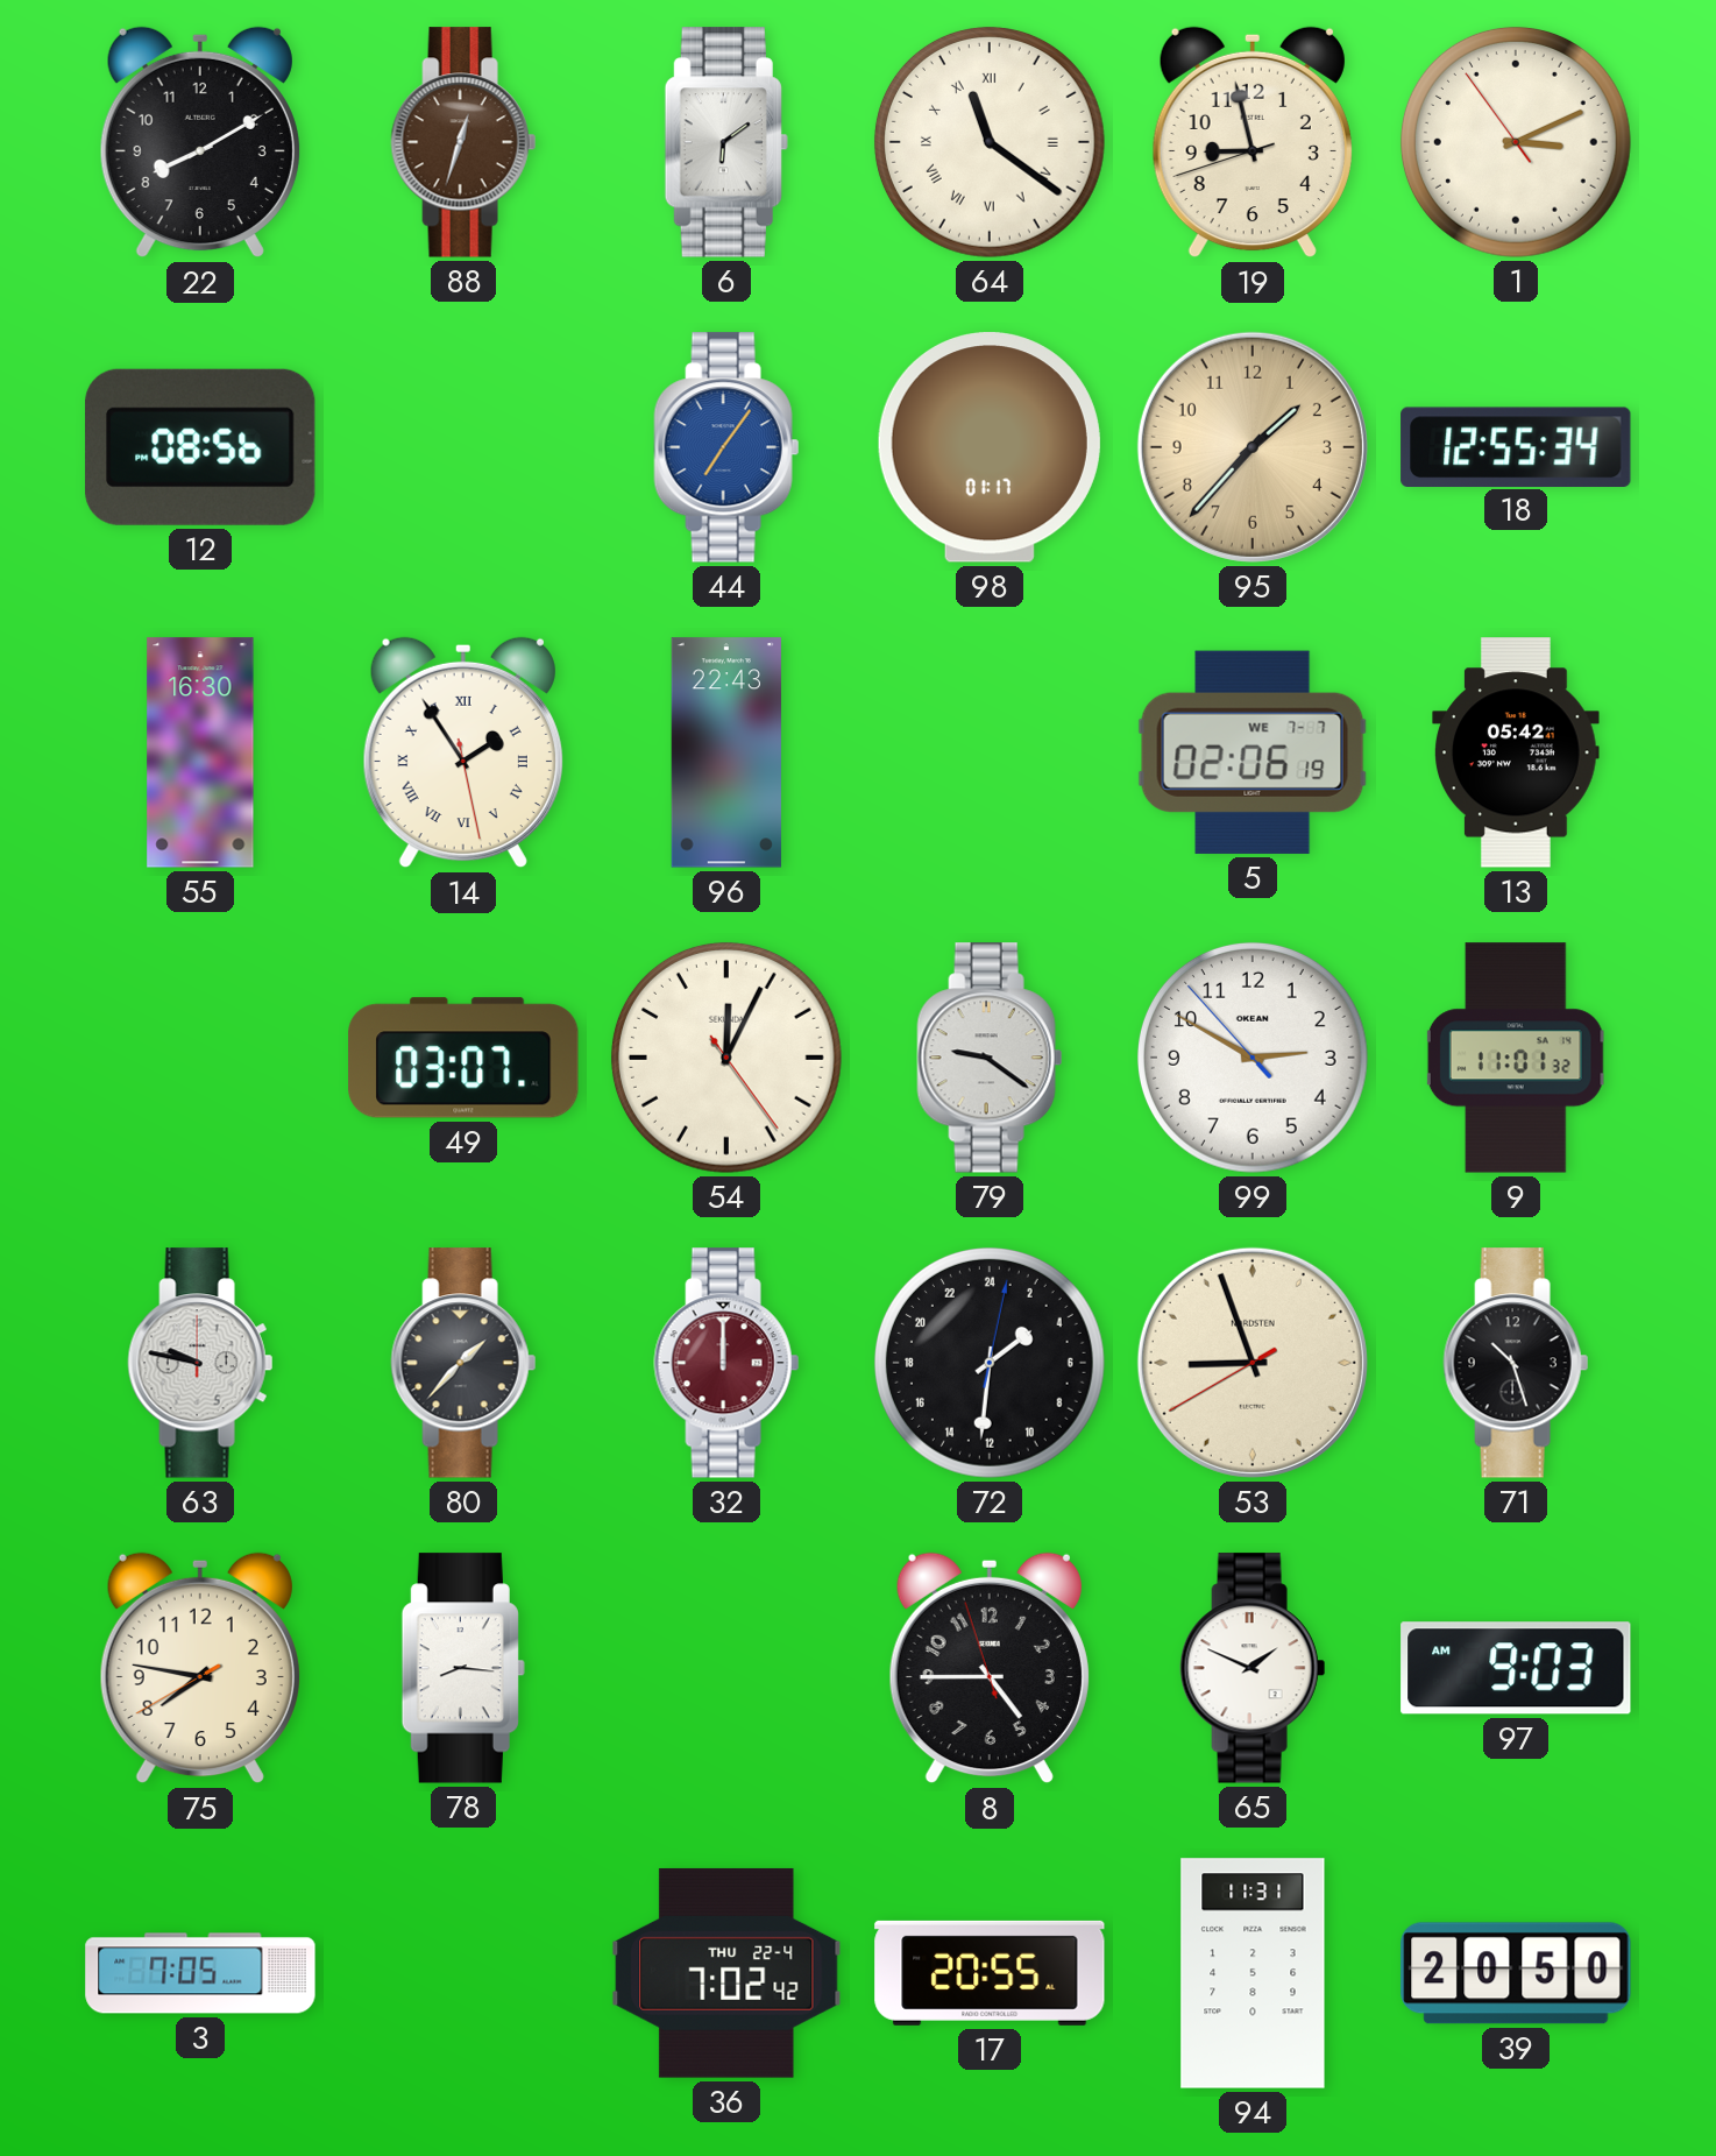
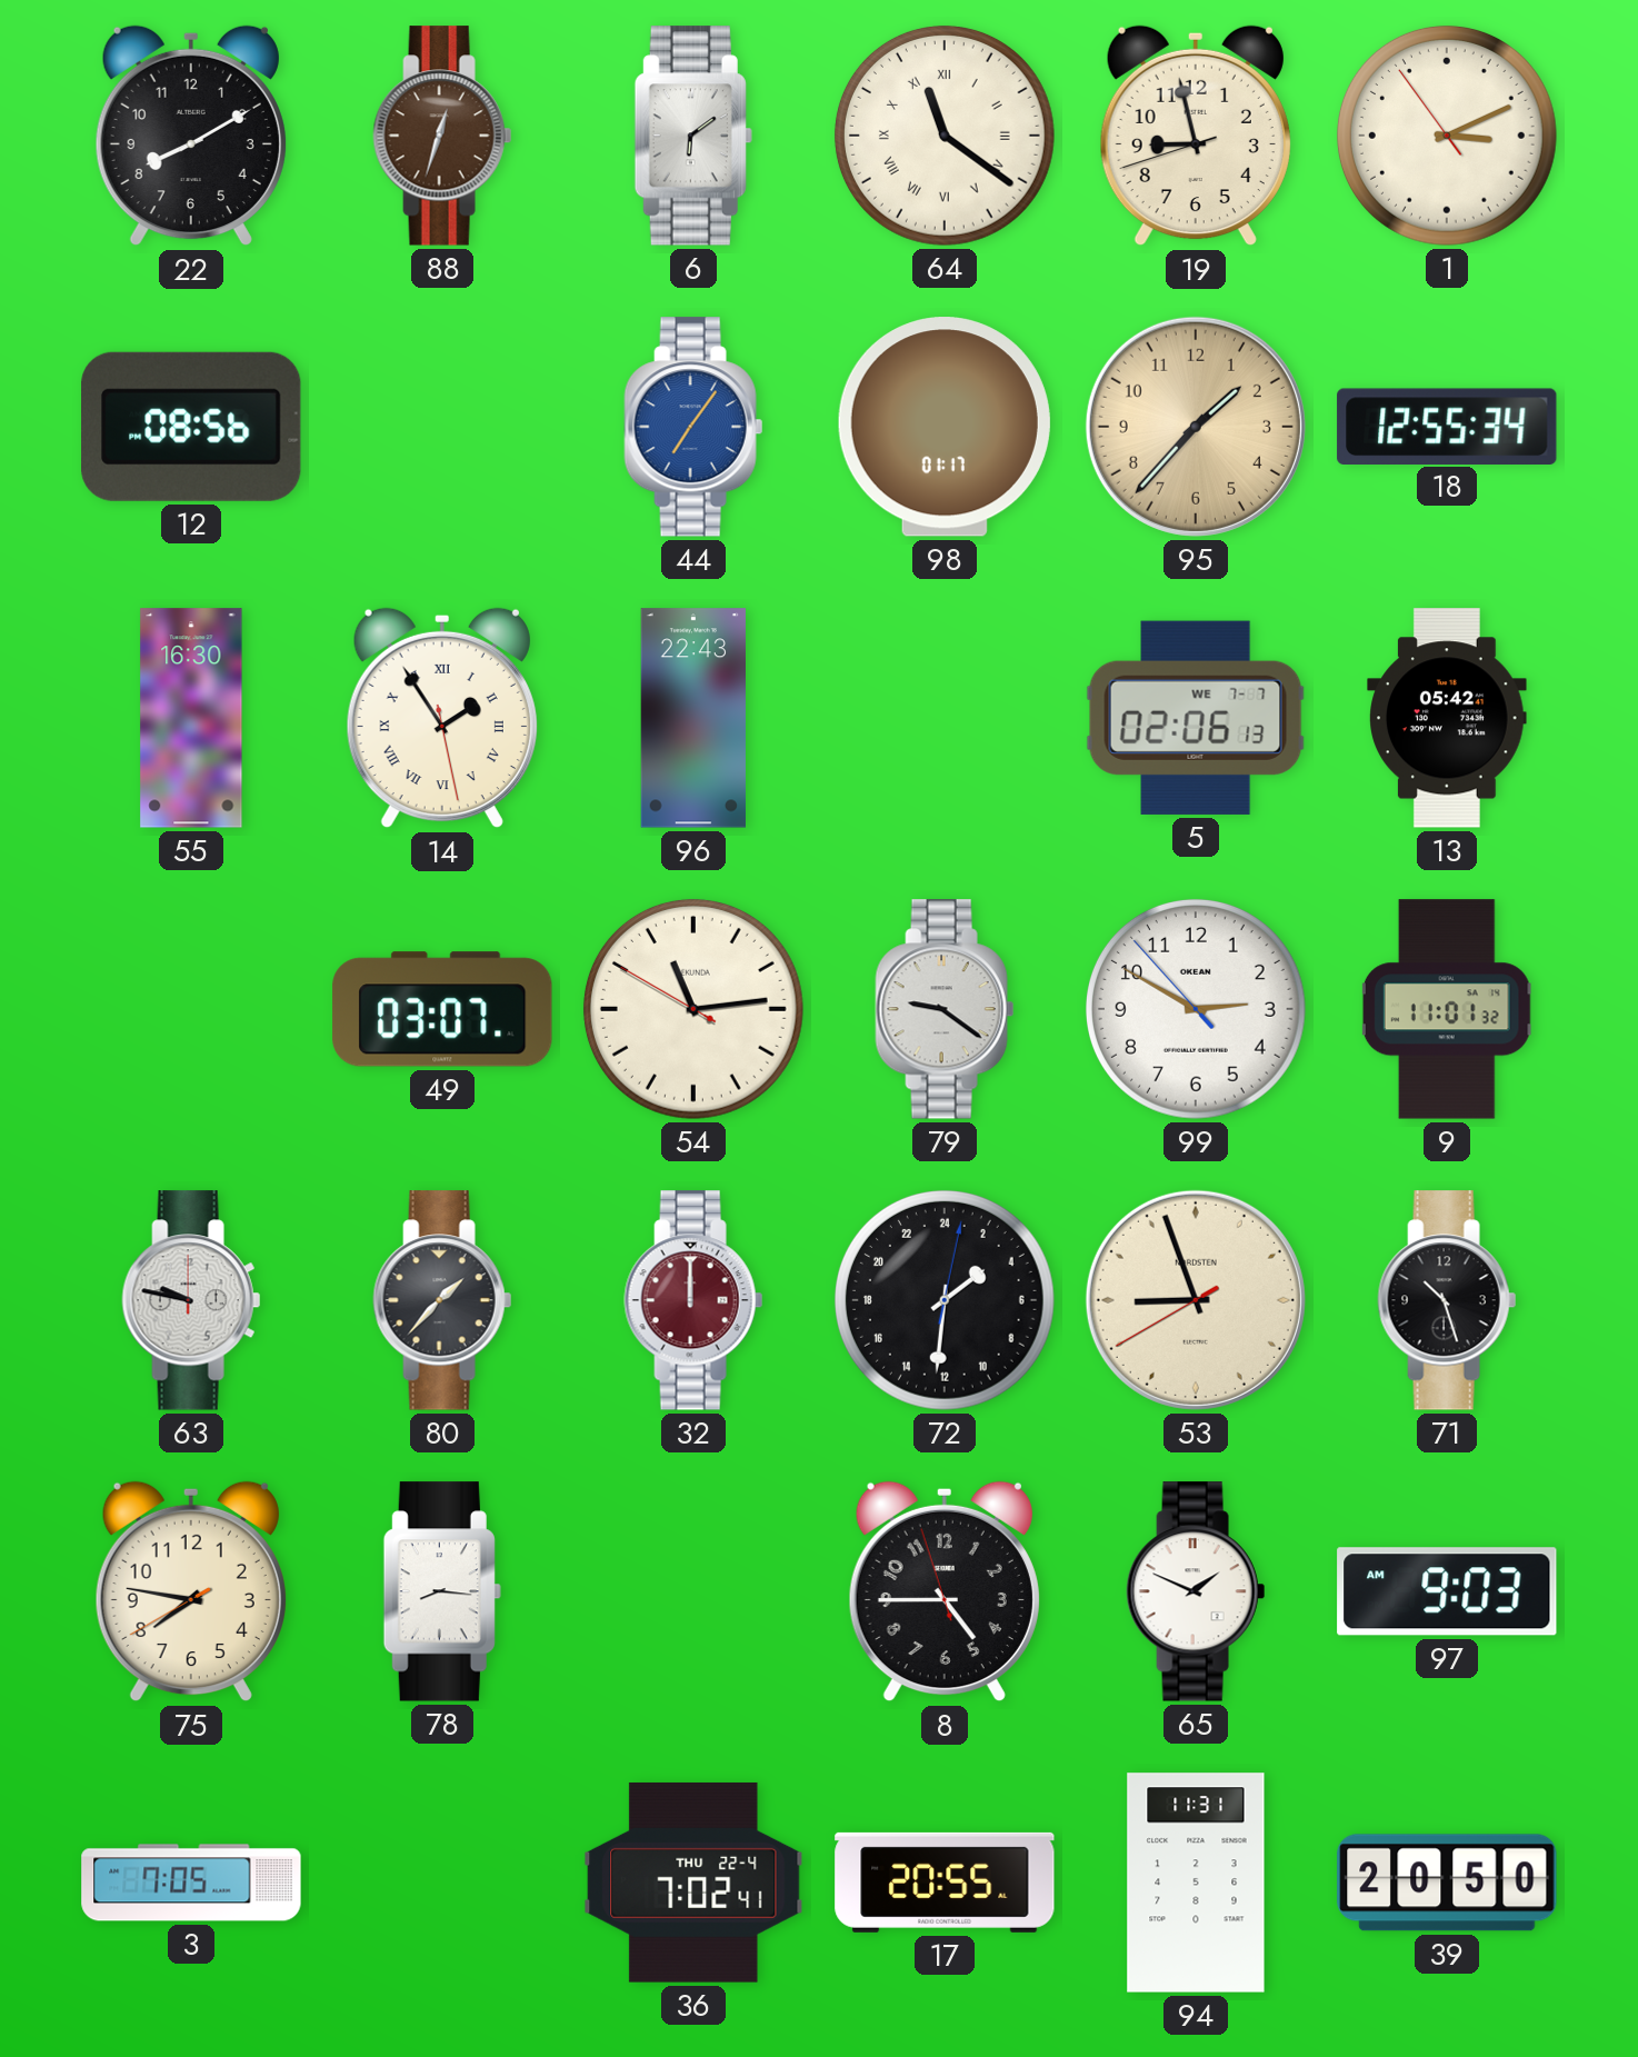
5: 02:06:19 -> 02:06:13 (1196, 718)
54: 12:04 -> 11:13 (693, 1009)
36: 7:02:42 -> 7:02:41 (693, 1883)
